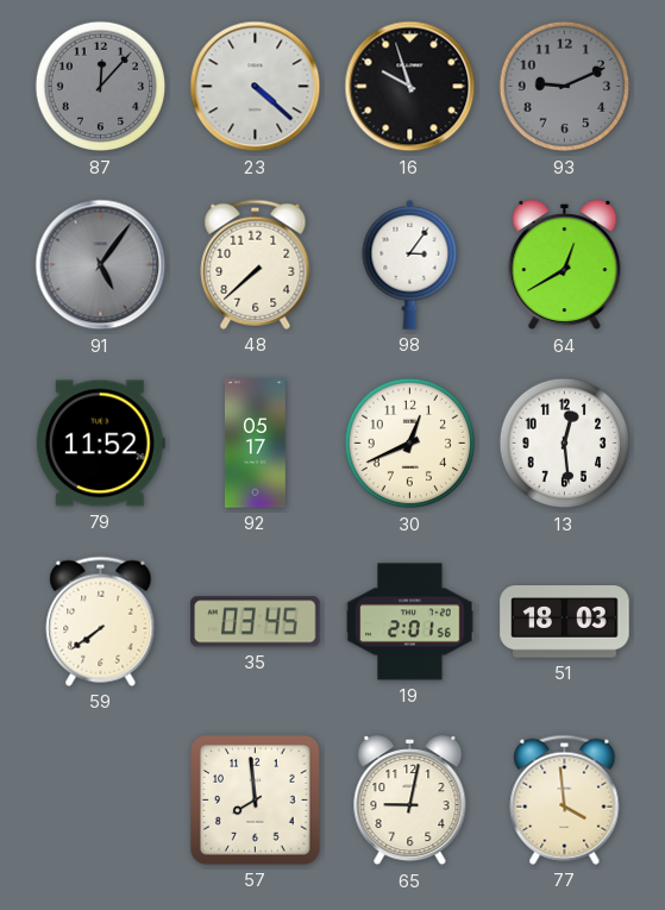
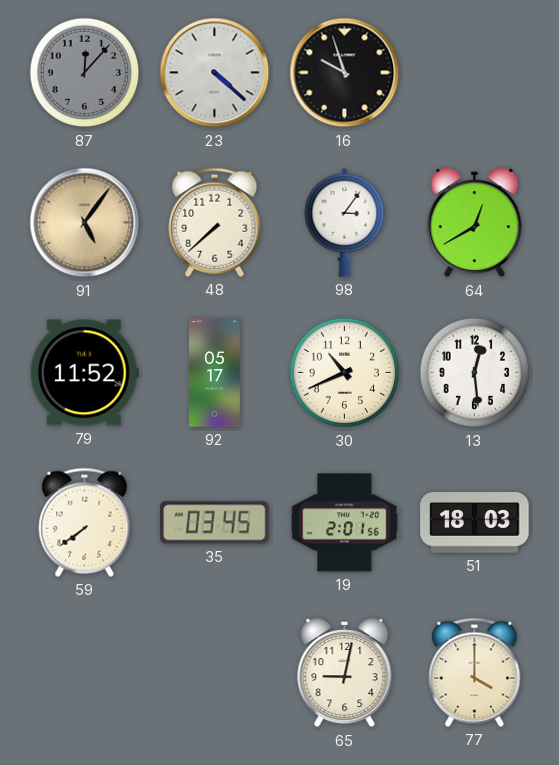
93: 9:11 -> none (565, 87)
91 dial: grey -> champagne (85, 223)
30: 12:41 -> 10:41 (345, 373)
57: 7:59 -> none (256, 801)
77: 3:59 -> 4:00 (475, 672)
